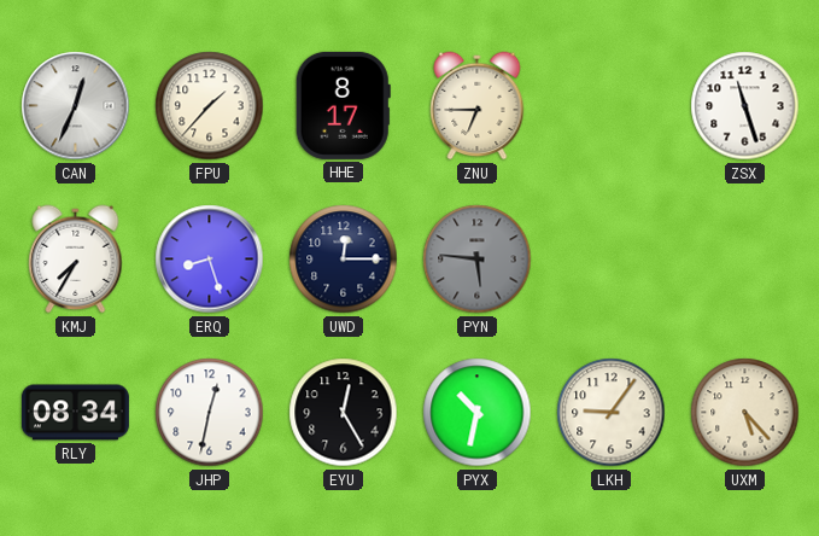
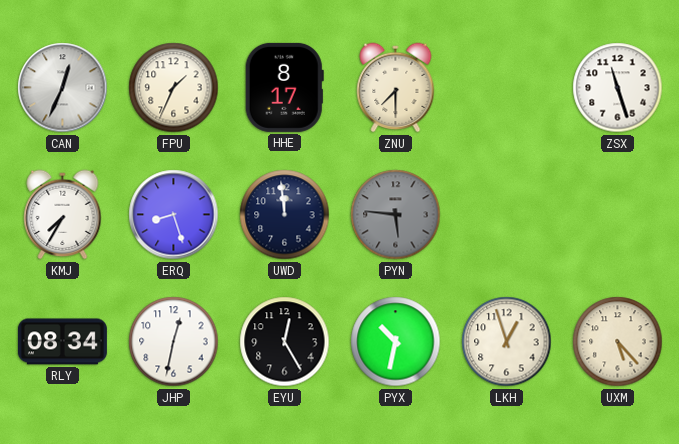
FPU: 1:37 -> 1:34 (174, 88)
ZNU: 6:45 -> 7:30 (396, 88)
UWD: 12:15 -> 11:59 (285, 215)
LKH: 9:06 -> 12:57 (507, 342)
